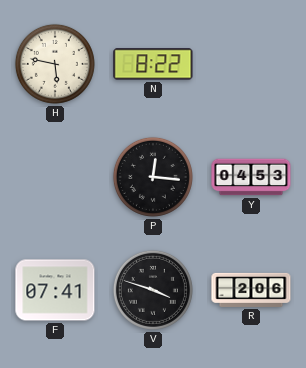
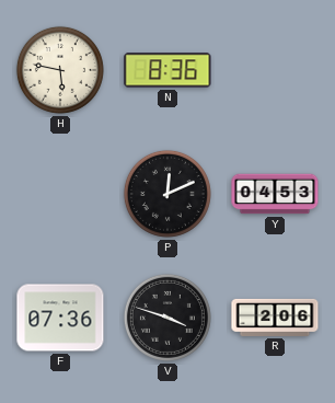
N: 8:22 -> 8:36 (168, 70)
P: 12:16 -> 12:11 (168, 194)
F: 07:41 -> 07:36 (60, 318)
